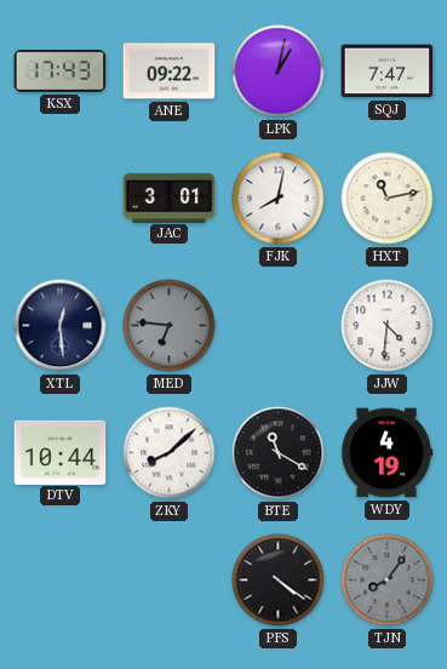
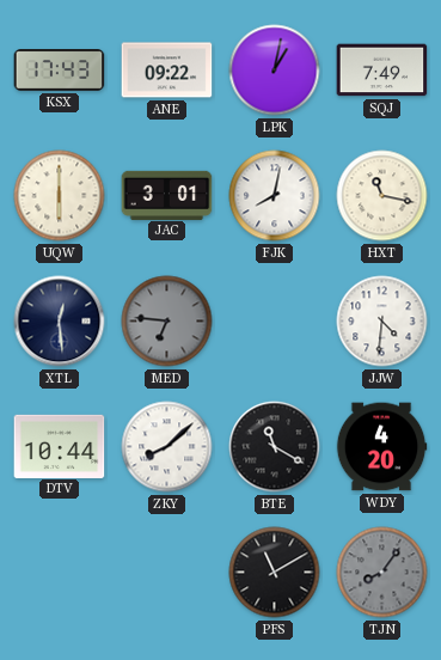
SQJ: 7:47 -> 7:49 (382, 71)
UQW: none -> 6:00 (60, 196)
HXT: 11:13 -> 11:17 (382, 196)
WDY: 4:19 -> 4:20 (381, 447)
PFS: 4:21 -> 11:10 (275, 573)
